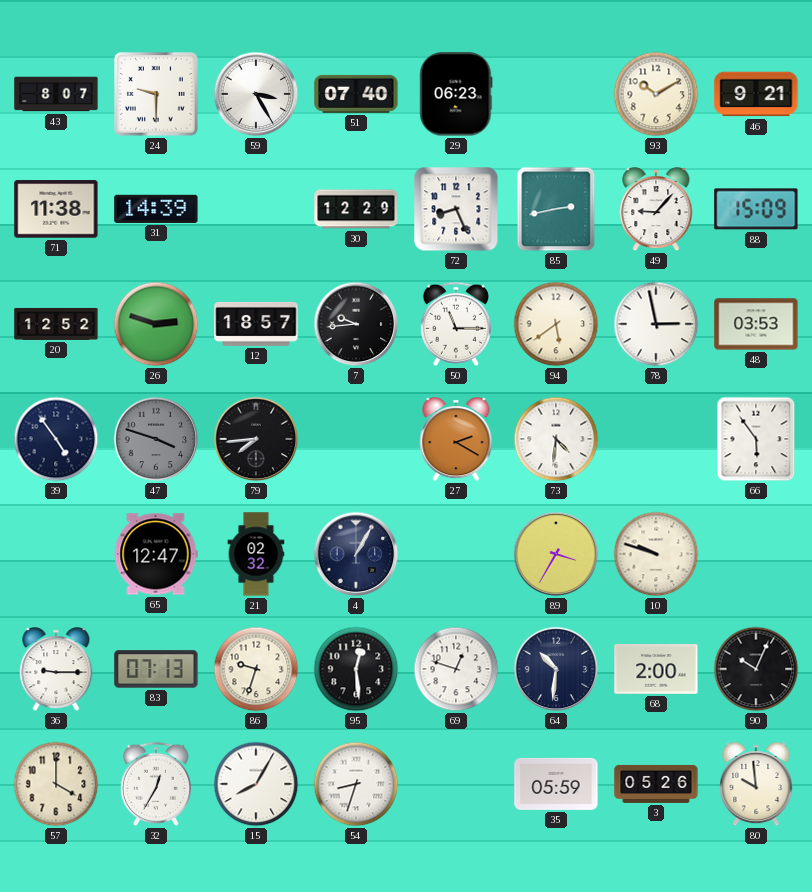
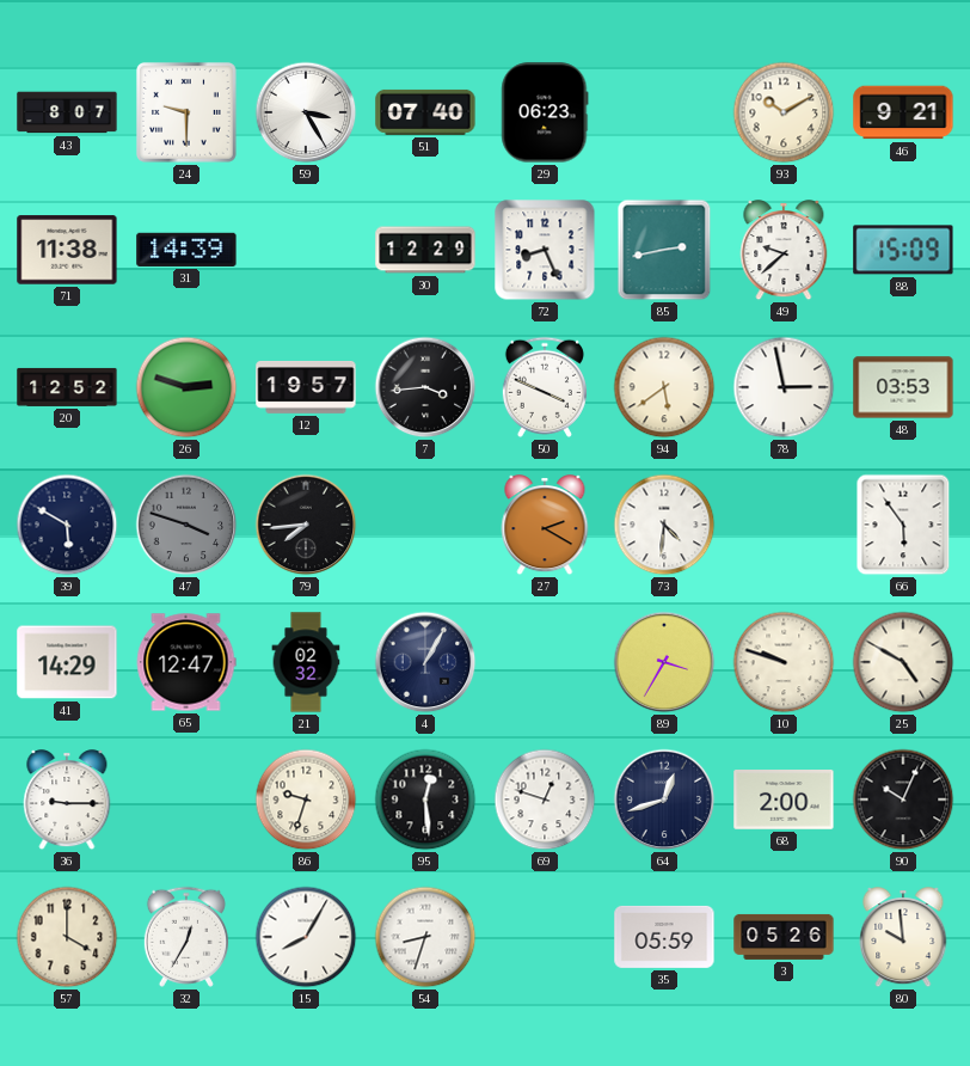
49: 9:07 -> 9:38 (784, 251)
12: 18:57 -> 19:57 (306, 387)
7: 9:44 -> 3:44 (425, 387)
50: 11:15 -> 3:49 (545, 387)
39: 4:54 -> 5:50 (67, 525)
41: none -> 14:29 (67, 662)
25: none -> 4:50 (903, 662)
83: 07:13 -> none (156, 669)
64: 10:31 -> 12:42 (664, 799)
